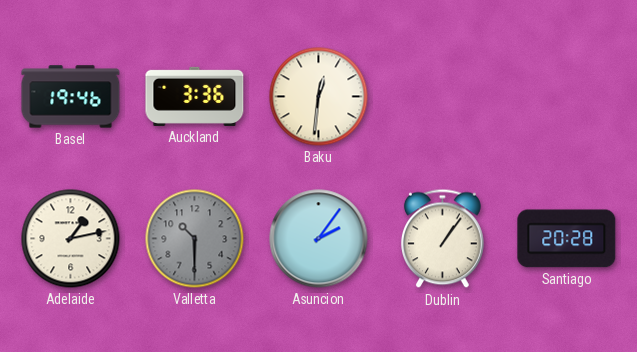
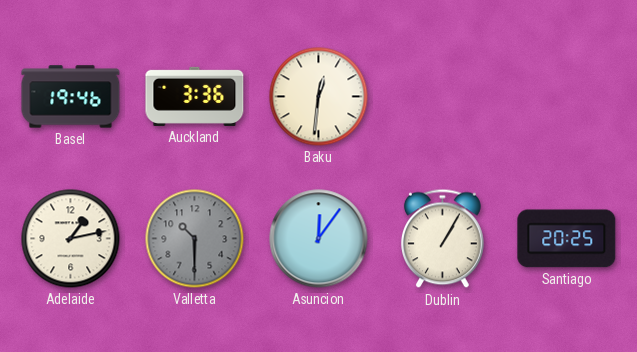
Asuncion: 2:06 -> 12:06 (319, 239)
Dublin: 1:06 -> 1:05 (442, 239)
Santiago: 20:28 -> 20:25 (567, 239)
